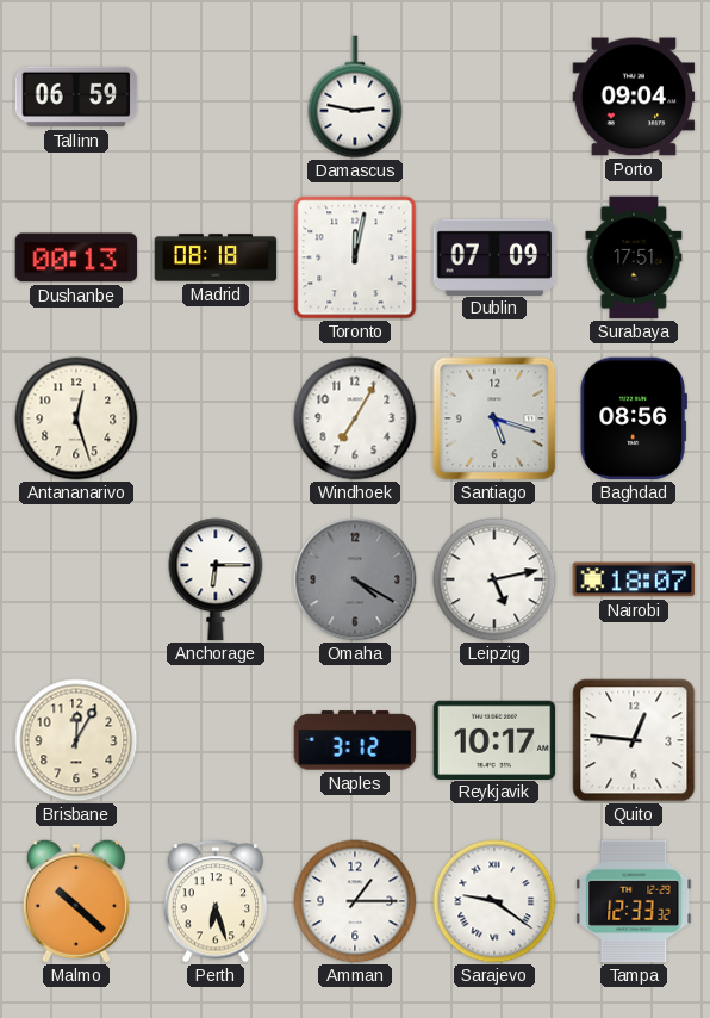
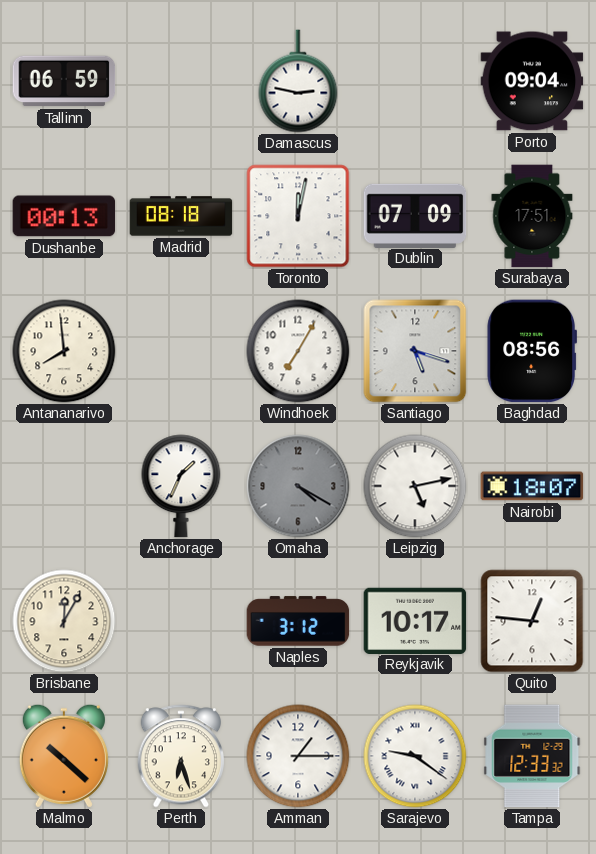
Antananarivo: 12:27 -> 7:59 (64, 351)
Anchorage: 6:15 -> 1:34 (181, 486)
